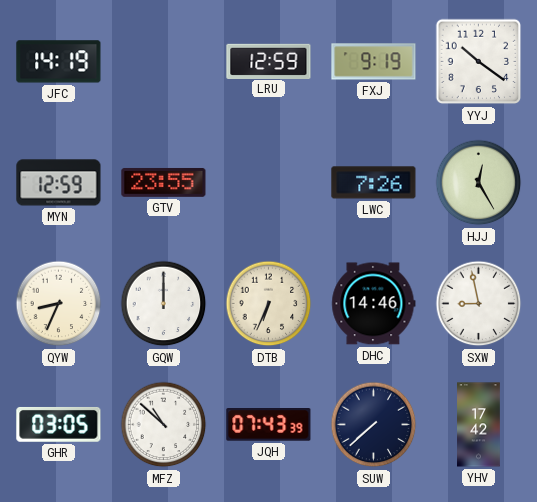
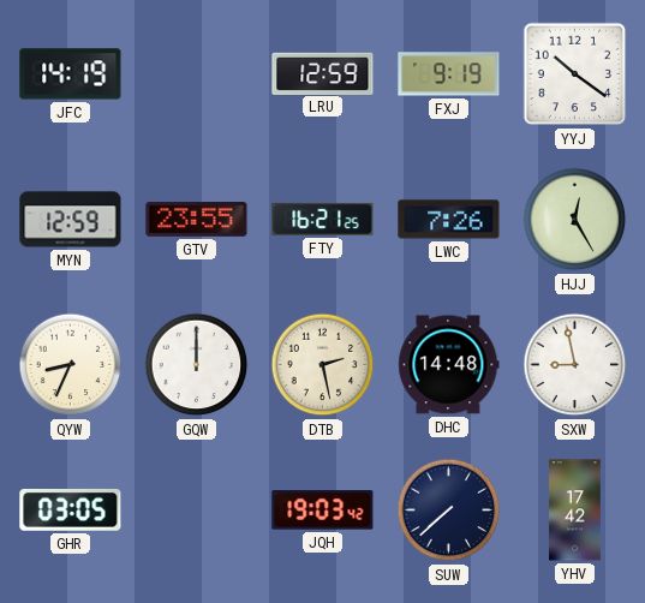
FTY: none -> 16:21 (323, 219)
DTB: 6:34 -> 2:28 (323, 365)
DHC: 14:46 -> 14:48 (449, 365)
MFZ: 10:52 -> none (164, 425)
JQH: 07:43 -> 19:03 (323, 511)
